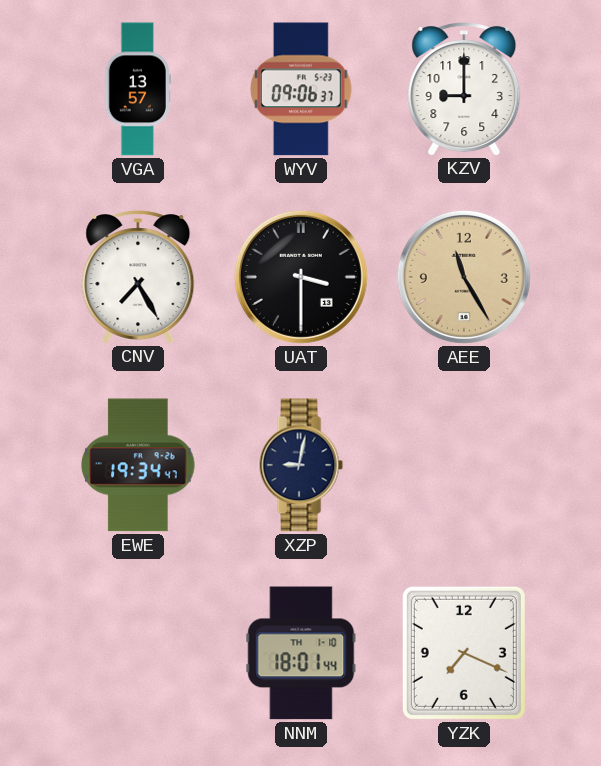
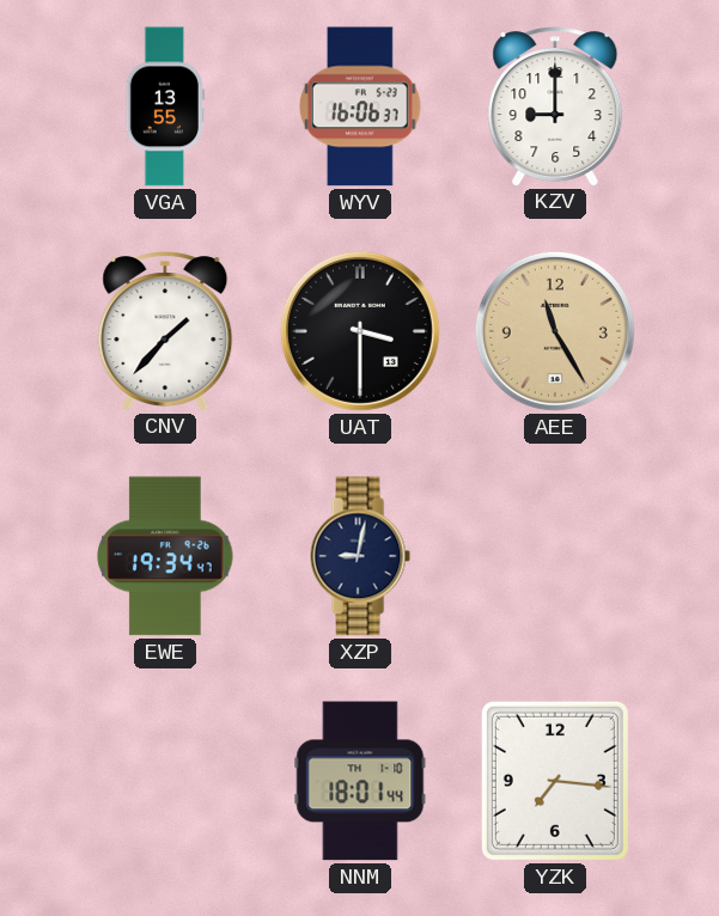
VGA: 13:57 -> 13:55 (165, 106)
WYV: 09:06 -> 16:06 (360, 106)
CNV: 7:25 -> 1:37 (165, 331)
YZK: 7:19 -> 7:16 (555, 781)
